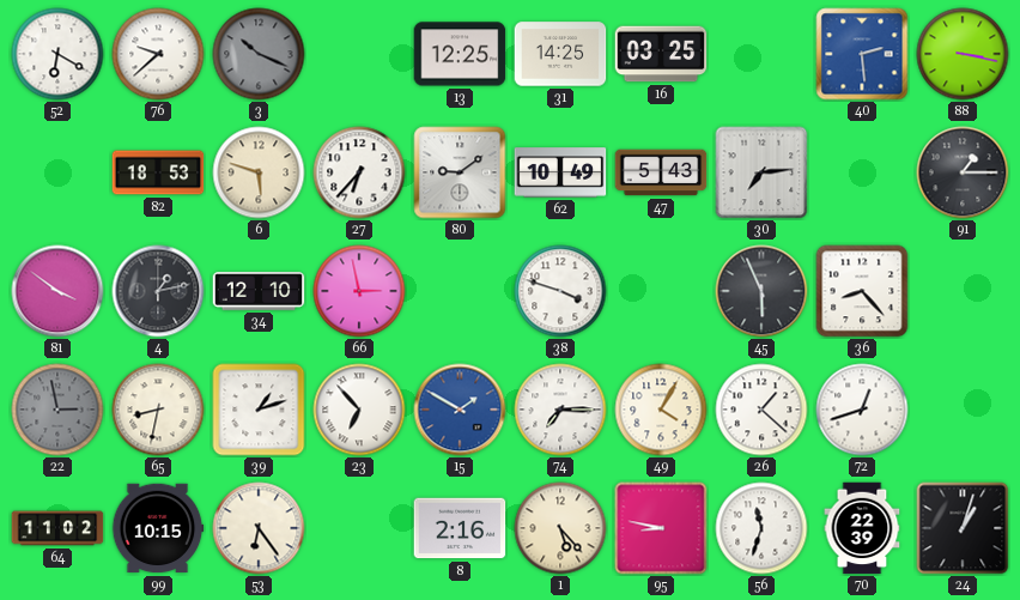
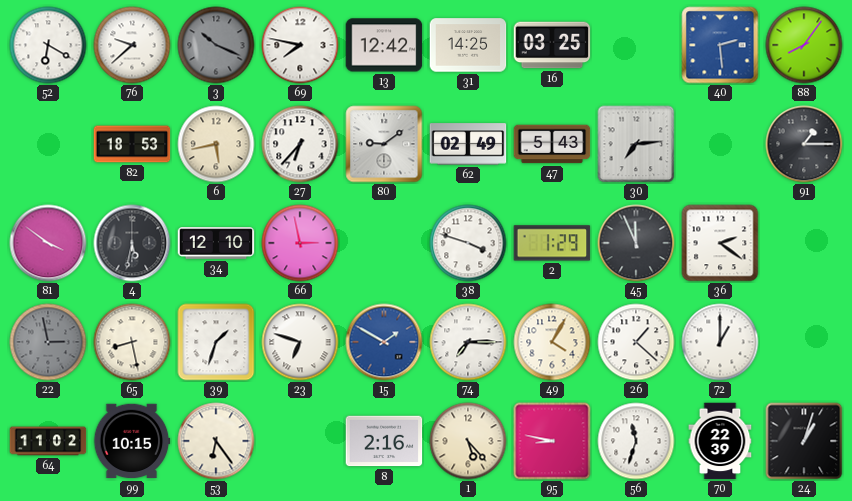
69: none -> 7:47 (300, 45)
13: 12:25 -> 12:42 (384, 45)
88: 3:17 -> 8:06 (804, 45)
6: 5:48 -> 5:43 (216, 144)
62: 10:49 -> 02:49 (468, 144)
4: 1:13 -> 5:32 (132, 243)
2: none -> 1:29 (552, 243)
45: 5:56 -> 11:56 (636, 243)
36: 8:23 -> 2:21 (720, 243)
65: 8:32 -> 8:28 (132, 342)
39: 1:12 -> 1:33 (216, 342)
23: 6:53 -> 6:48 (300, 342)
72: 12:42 -> 1:00 (720, 342)
